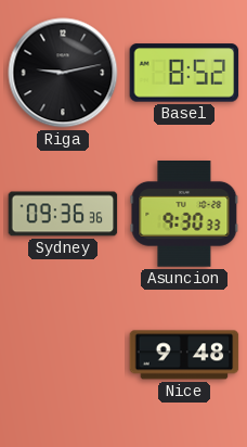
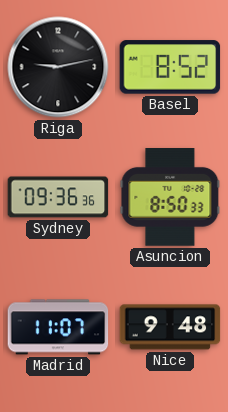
Asuncion: 9:30 -> 8:50 (170, 198)
Madrid: none -> 11:07 (58, 327)
